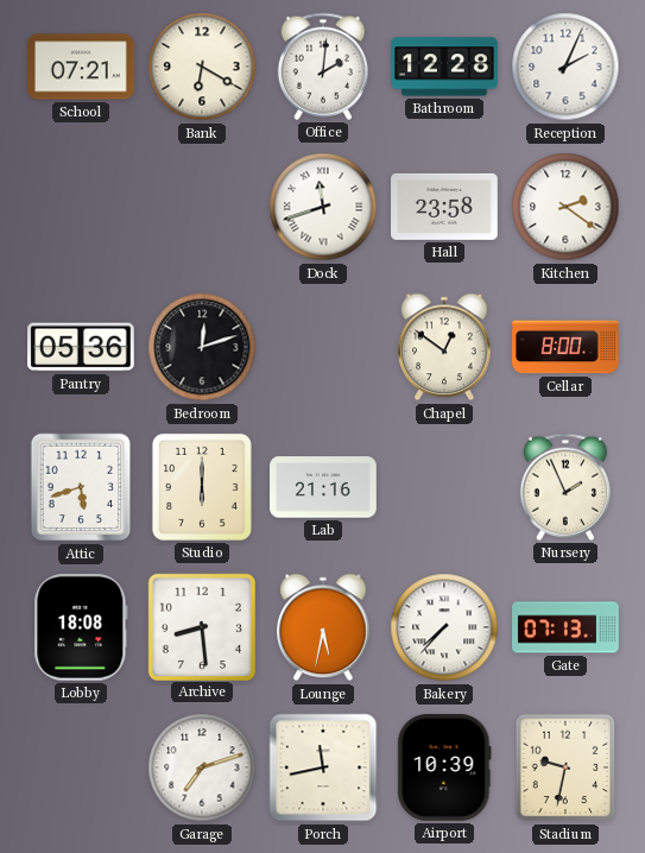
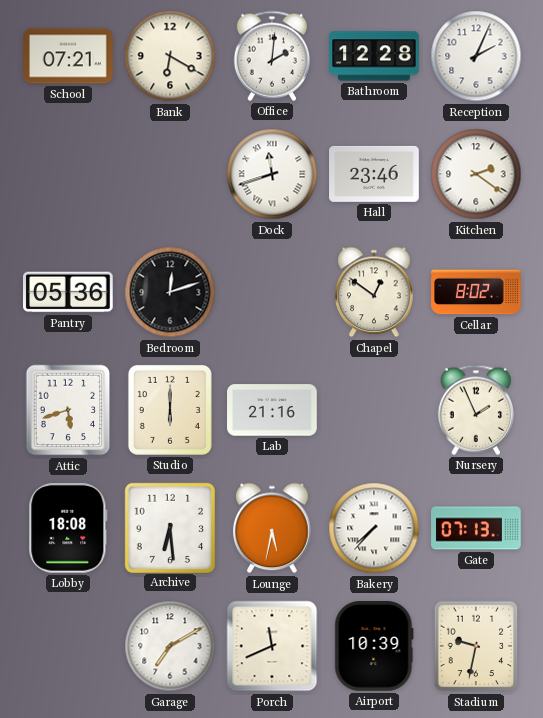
Hall: 23:58 -> 23:46 (374, 174)
Cellar: 8:00 -> 8:02 (476, 292)
Archive: 8:29 -> 6:29 (169, 527)
Garage: 7:12 -> 7:10 (170, 646)
Porch: 11:43 -> 11:41 (272, 646)
